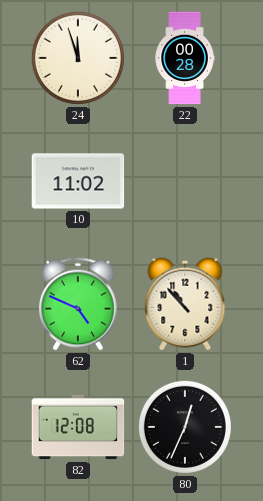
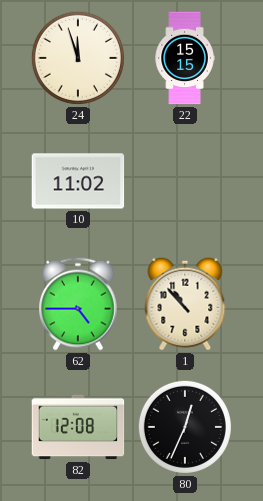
22: 00:28 -> 15:15 (185, 58)
62: 4:49 -> 4:45 (79, 304)
